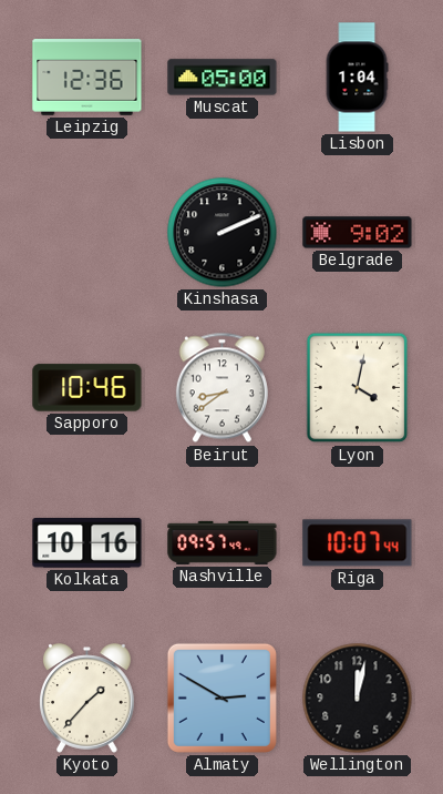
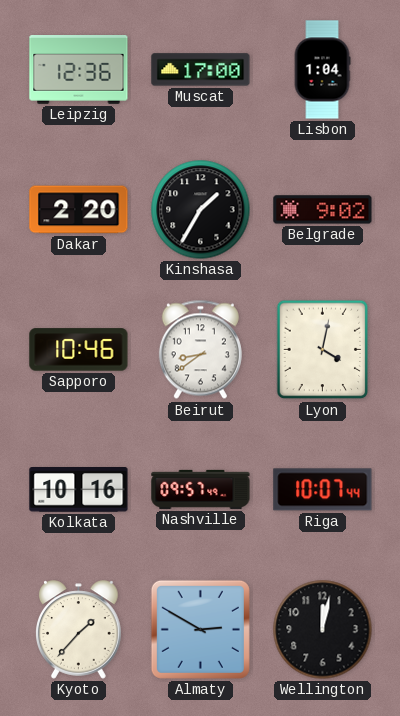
Muscat: 05:00 -> 17:00 (201, 70)
Dakar: none -> 2:20 (79, 210)
Kinshasa: 2:11 -> 1:35 (201, 210)
